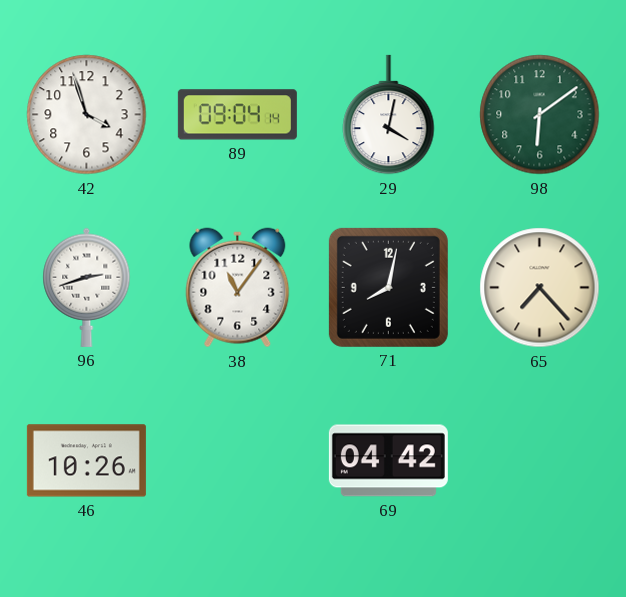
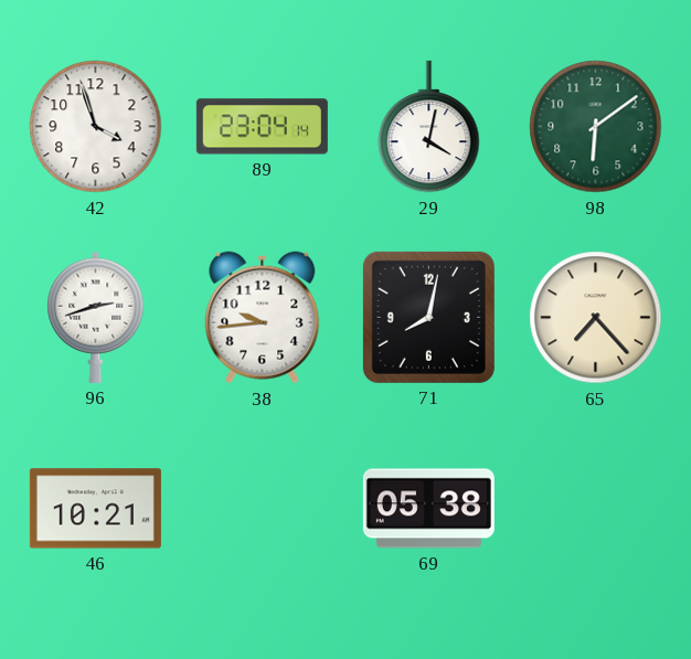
89: 09:04 -> 23:04 (262, 127)
38: 11:06 -> 9:44 (263, 318)
46: 10:26 -> 10:21 (95, 509)
69: 04:42 -> 05:38 (428, 509)
